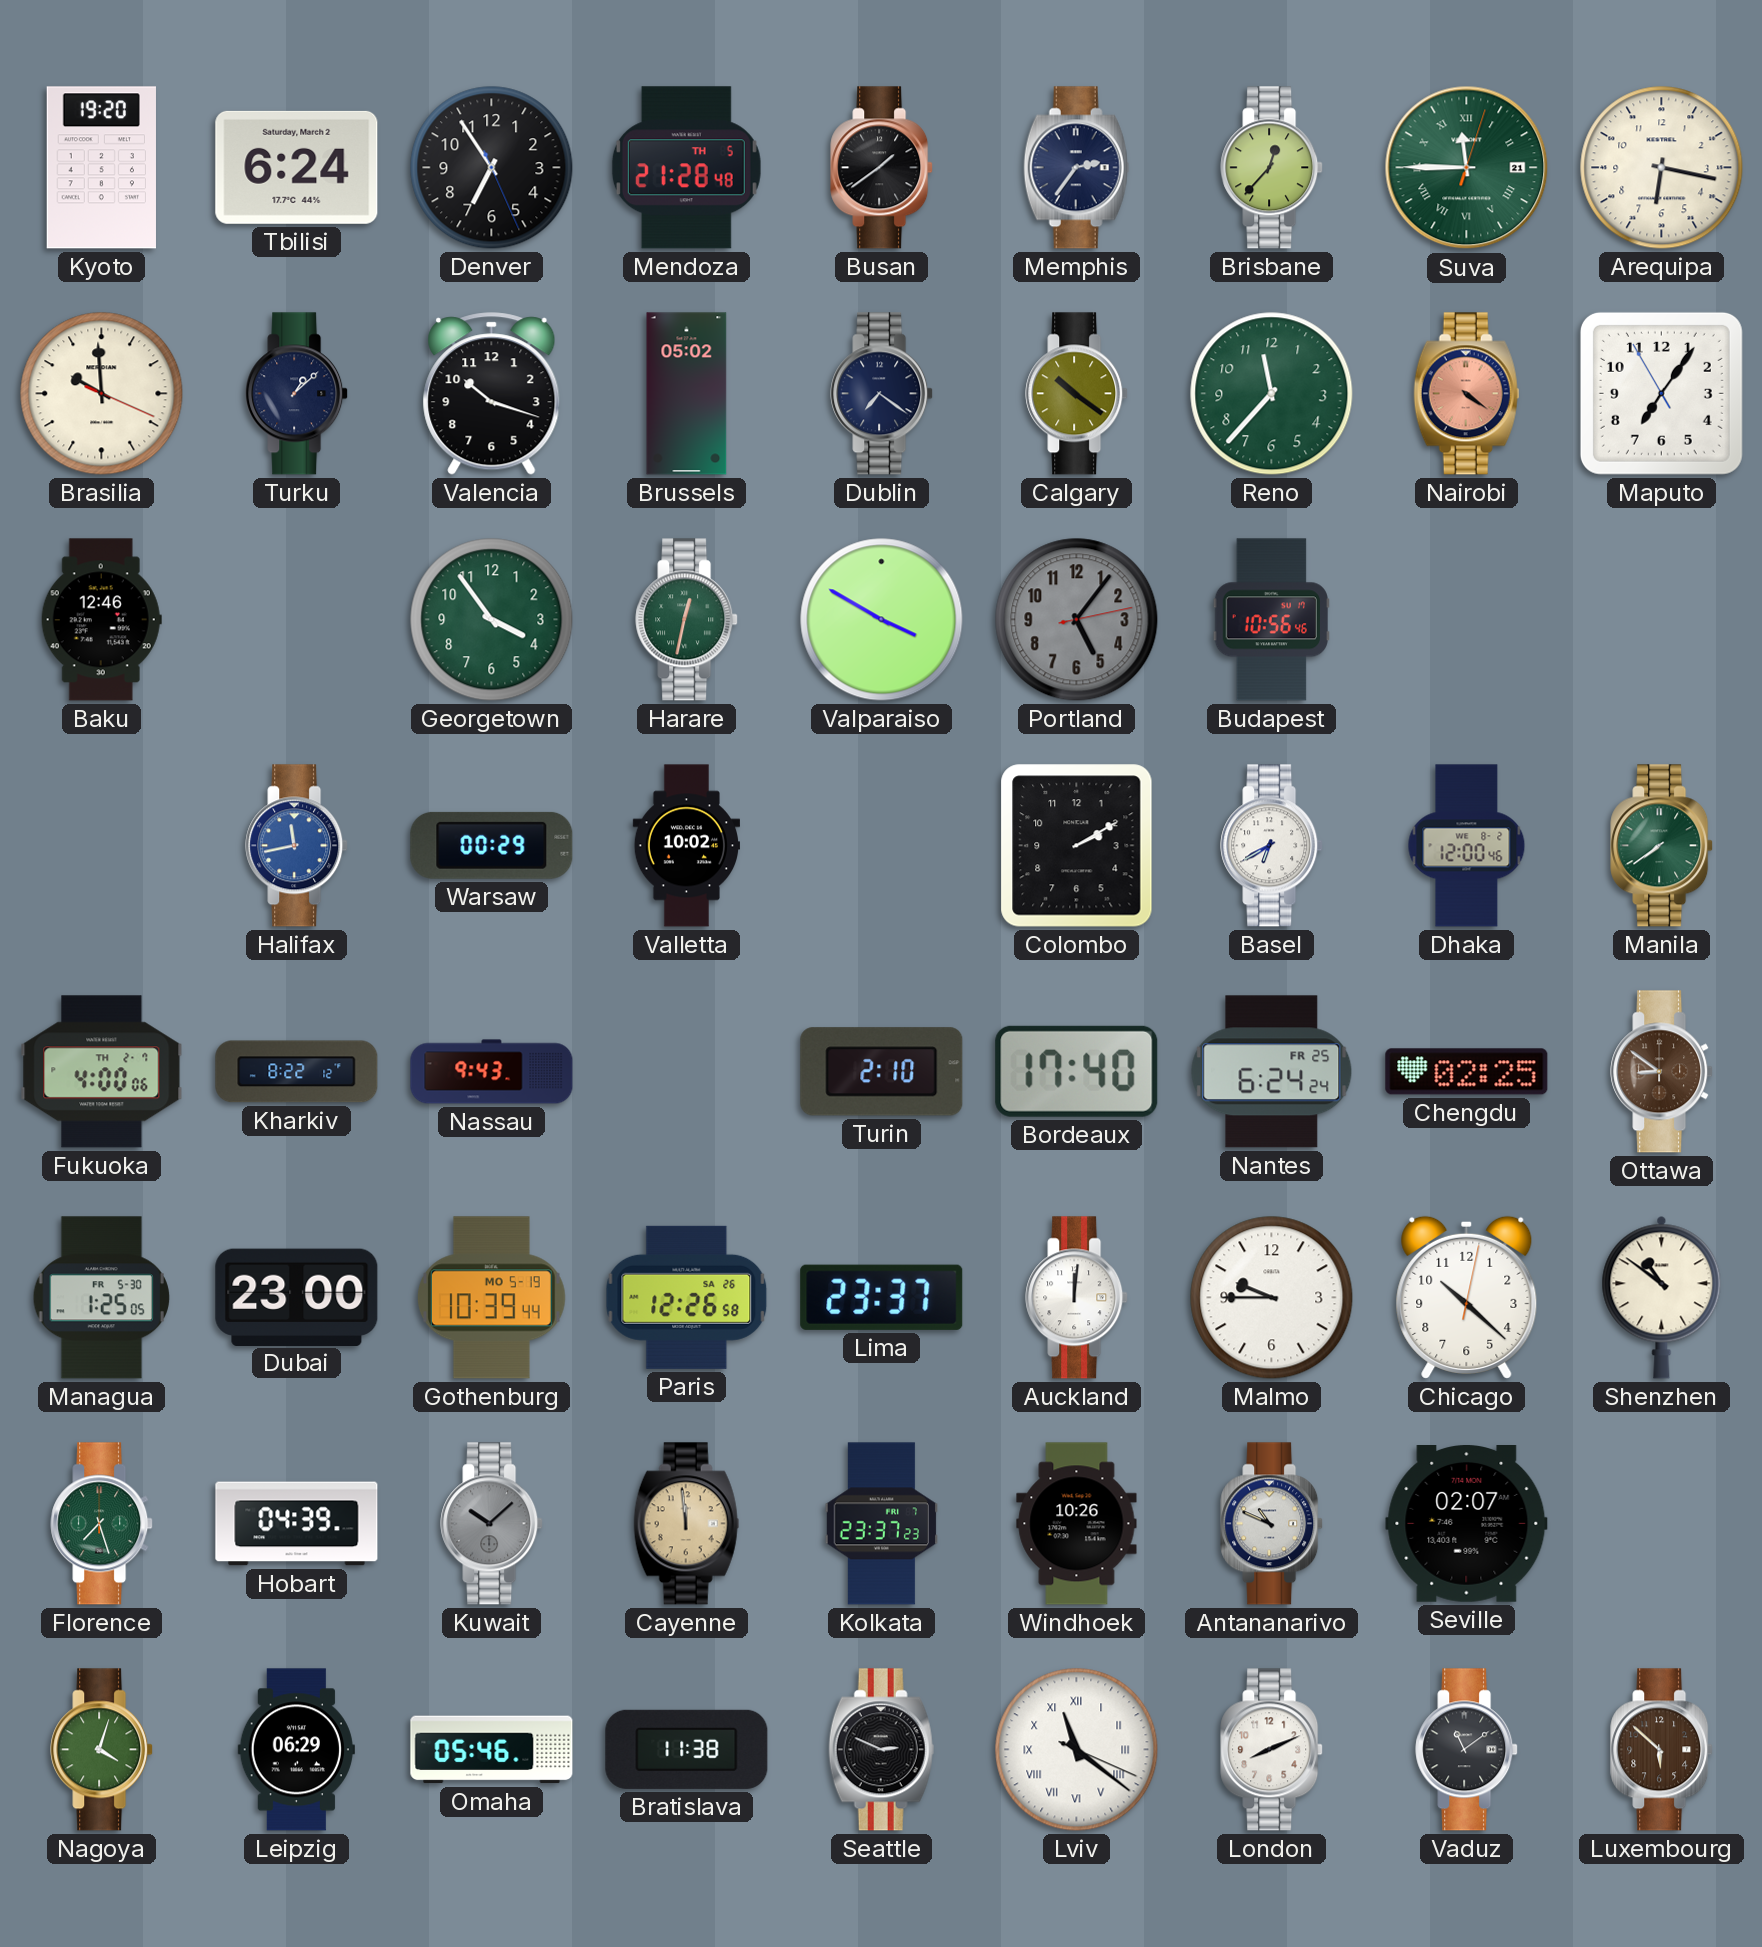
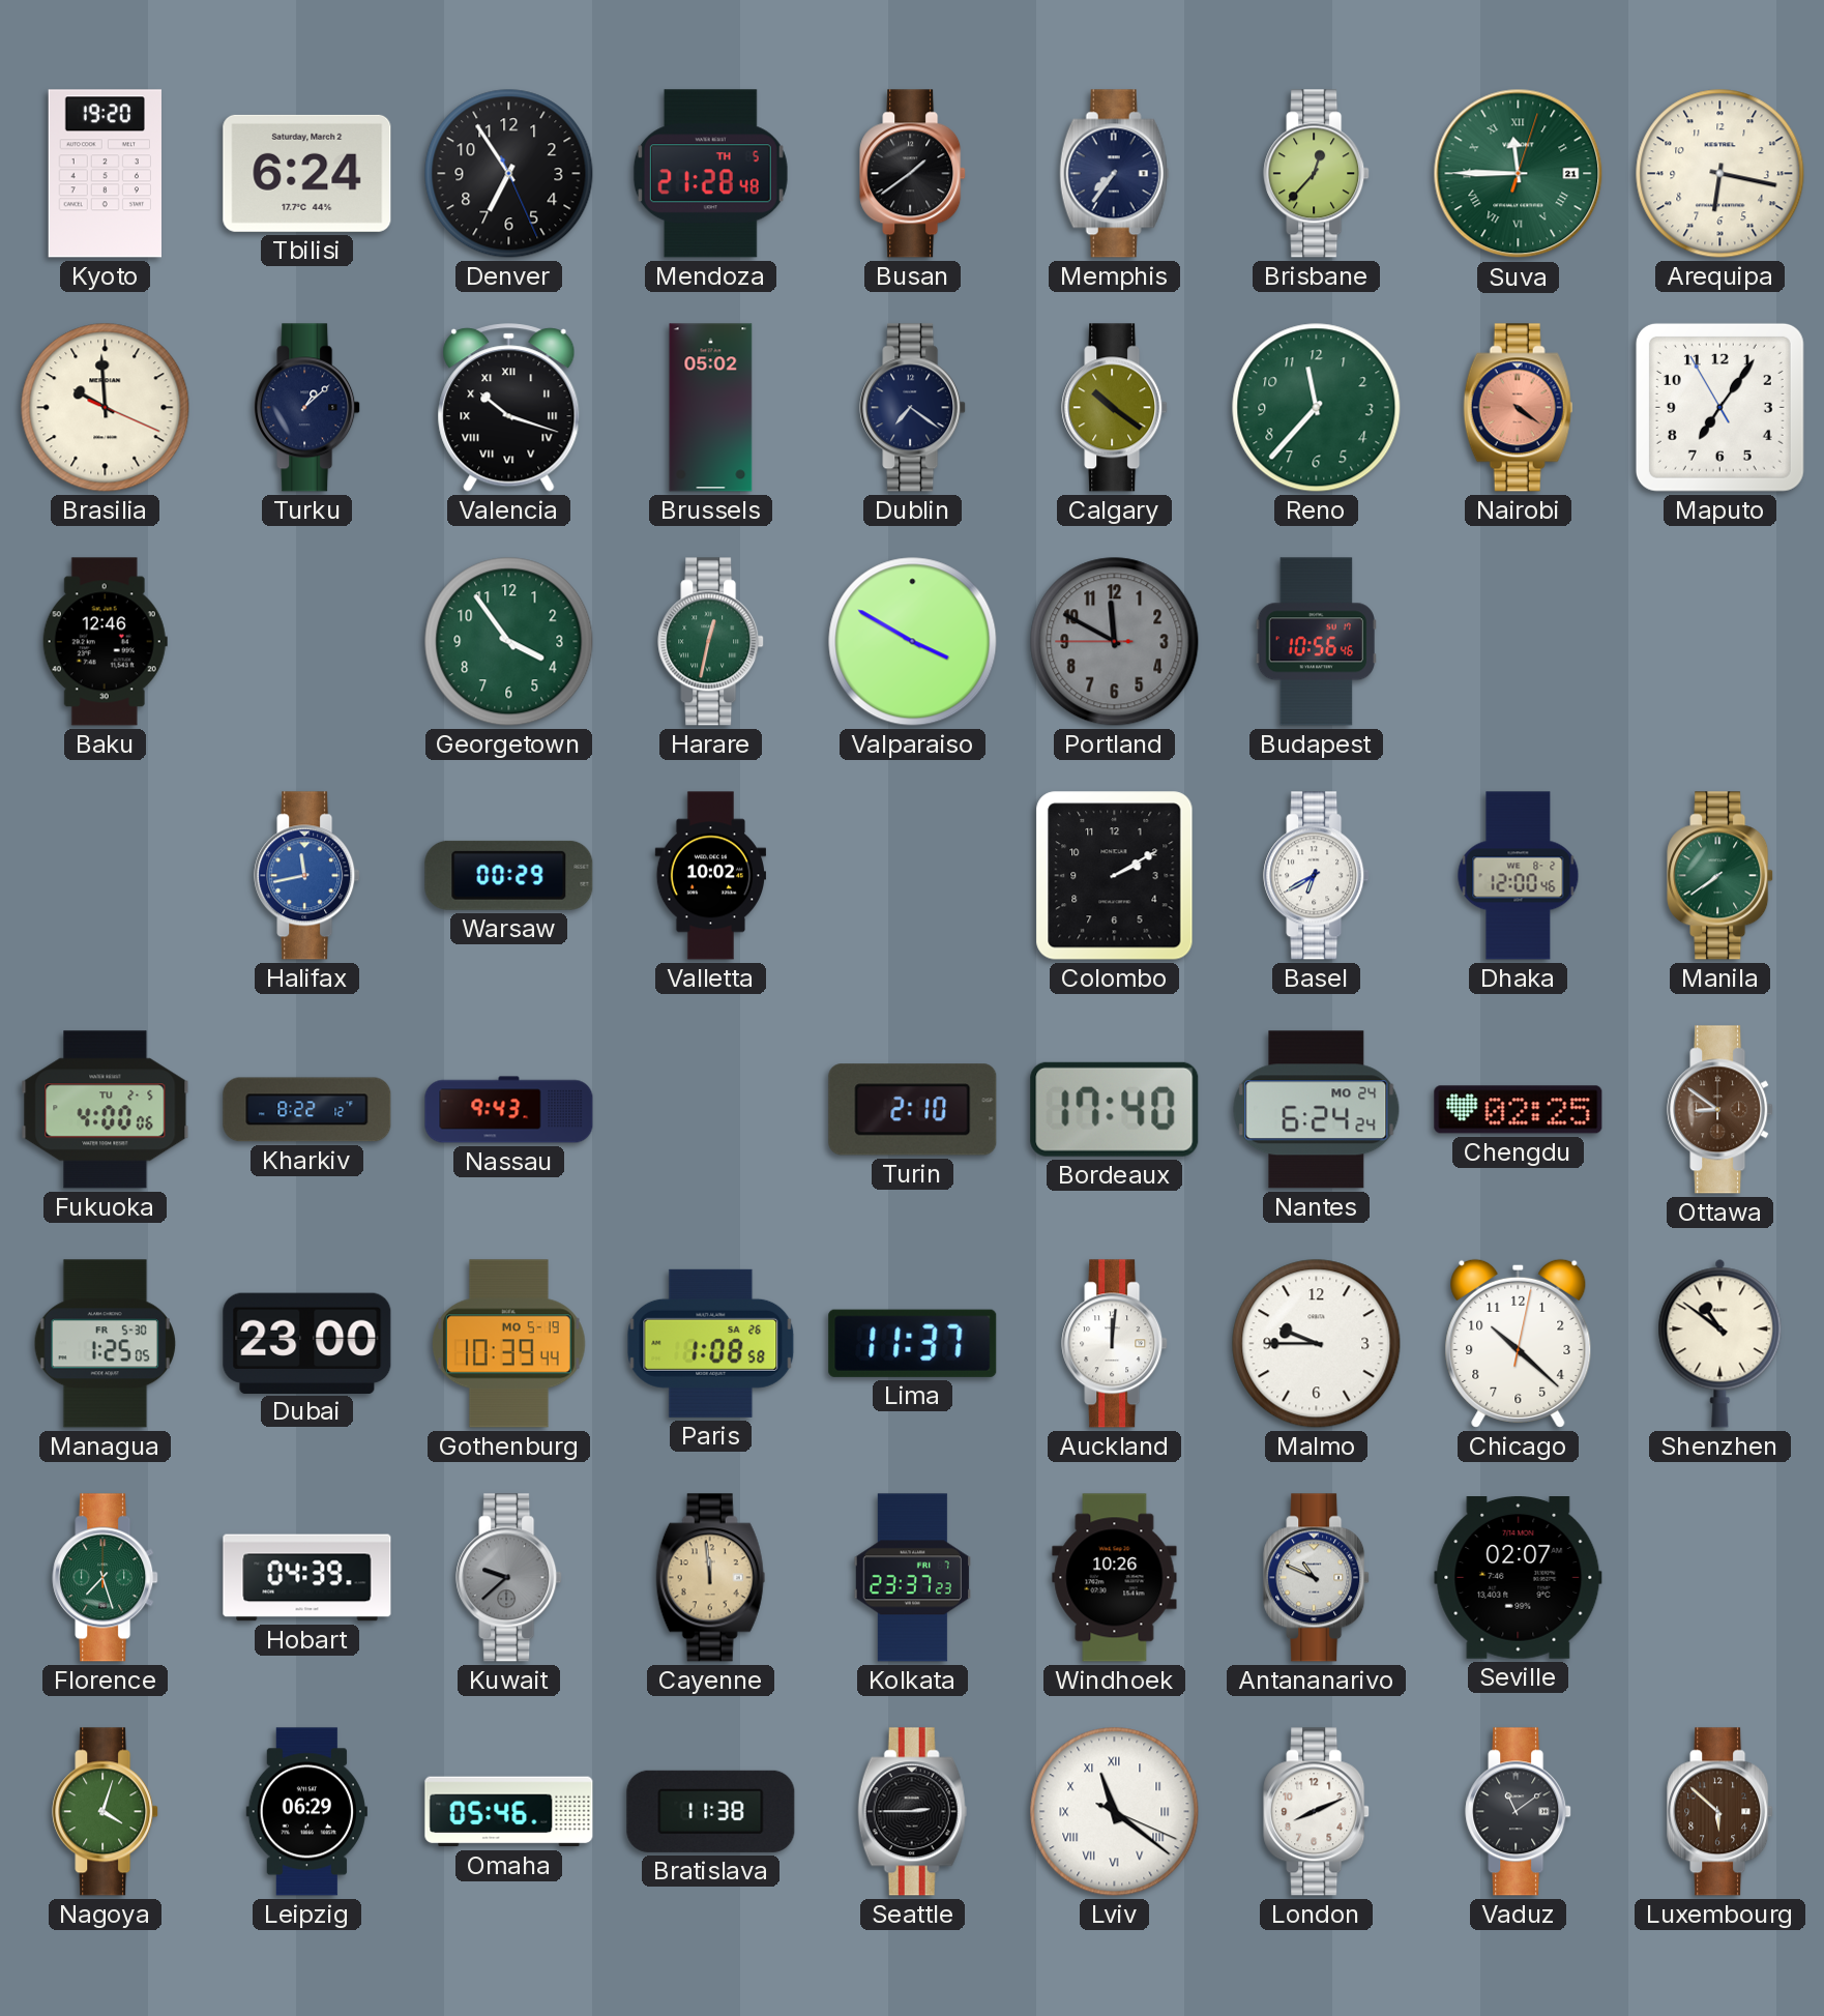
Memphis: 2:36 -> 7:36 (1115, 174)
Valencia numerals: Arabic -> Roman (509, 408)
Portland: 5:06 -> 11:49 (1115, 642)
Fukuoka date: TH 2-7 -> TU 2-5 (106, 1110)
Nantes date: FR 25 -> MO 24 (1317, 1110)
Paris: 12:26 -> 1:08 (711, 1343)
Lima: 23:37 -> 11:37 (913, 1343)
Kuwait: 10:08 -> 9:38 (509, 1578)
Seattle: 2:49 -> 2:45 (913, 1812)
